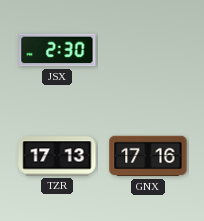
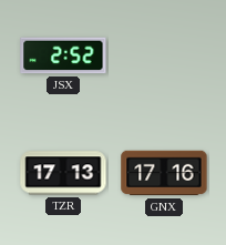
JSX: 2:30 -> 2:52 (63, 55)
